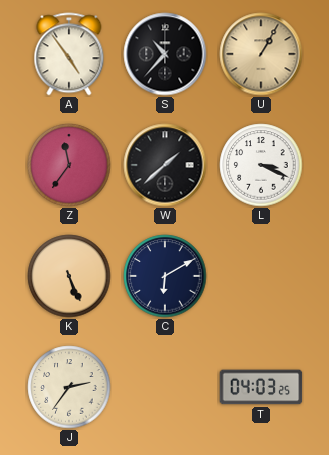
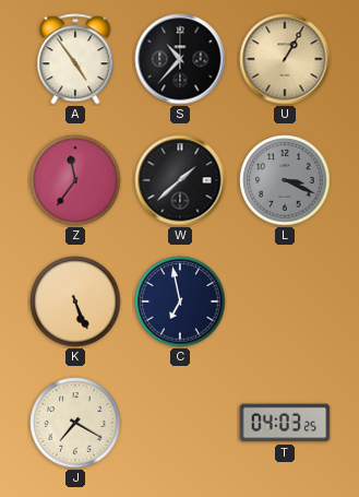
L dial: white -> grey (285, 180)
C: 6:10 -> 6:58 (180, 301)
J: 2:36 -> 7:20 (75, 423)
